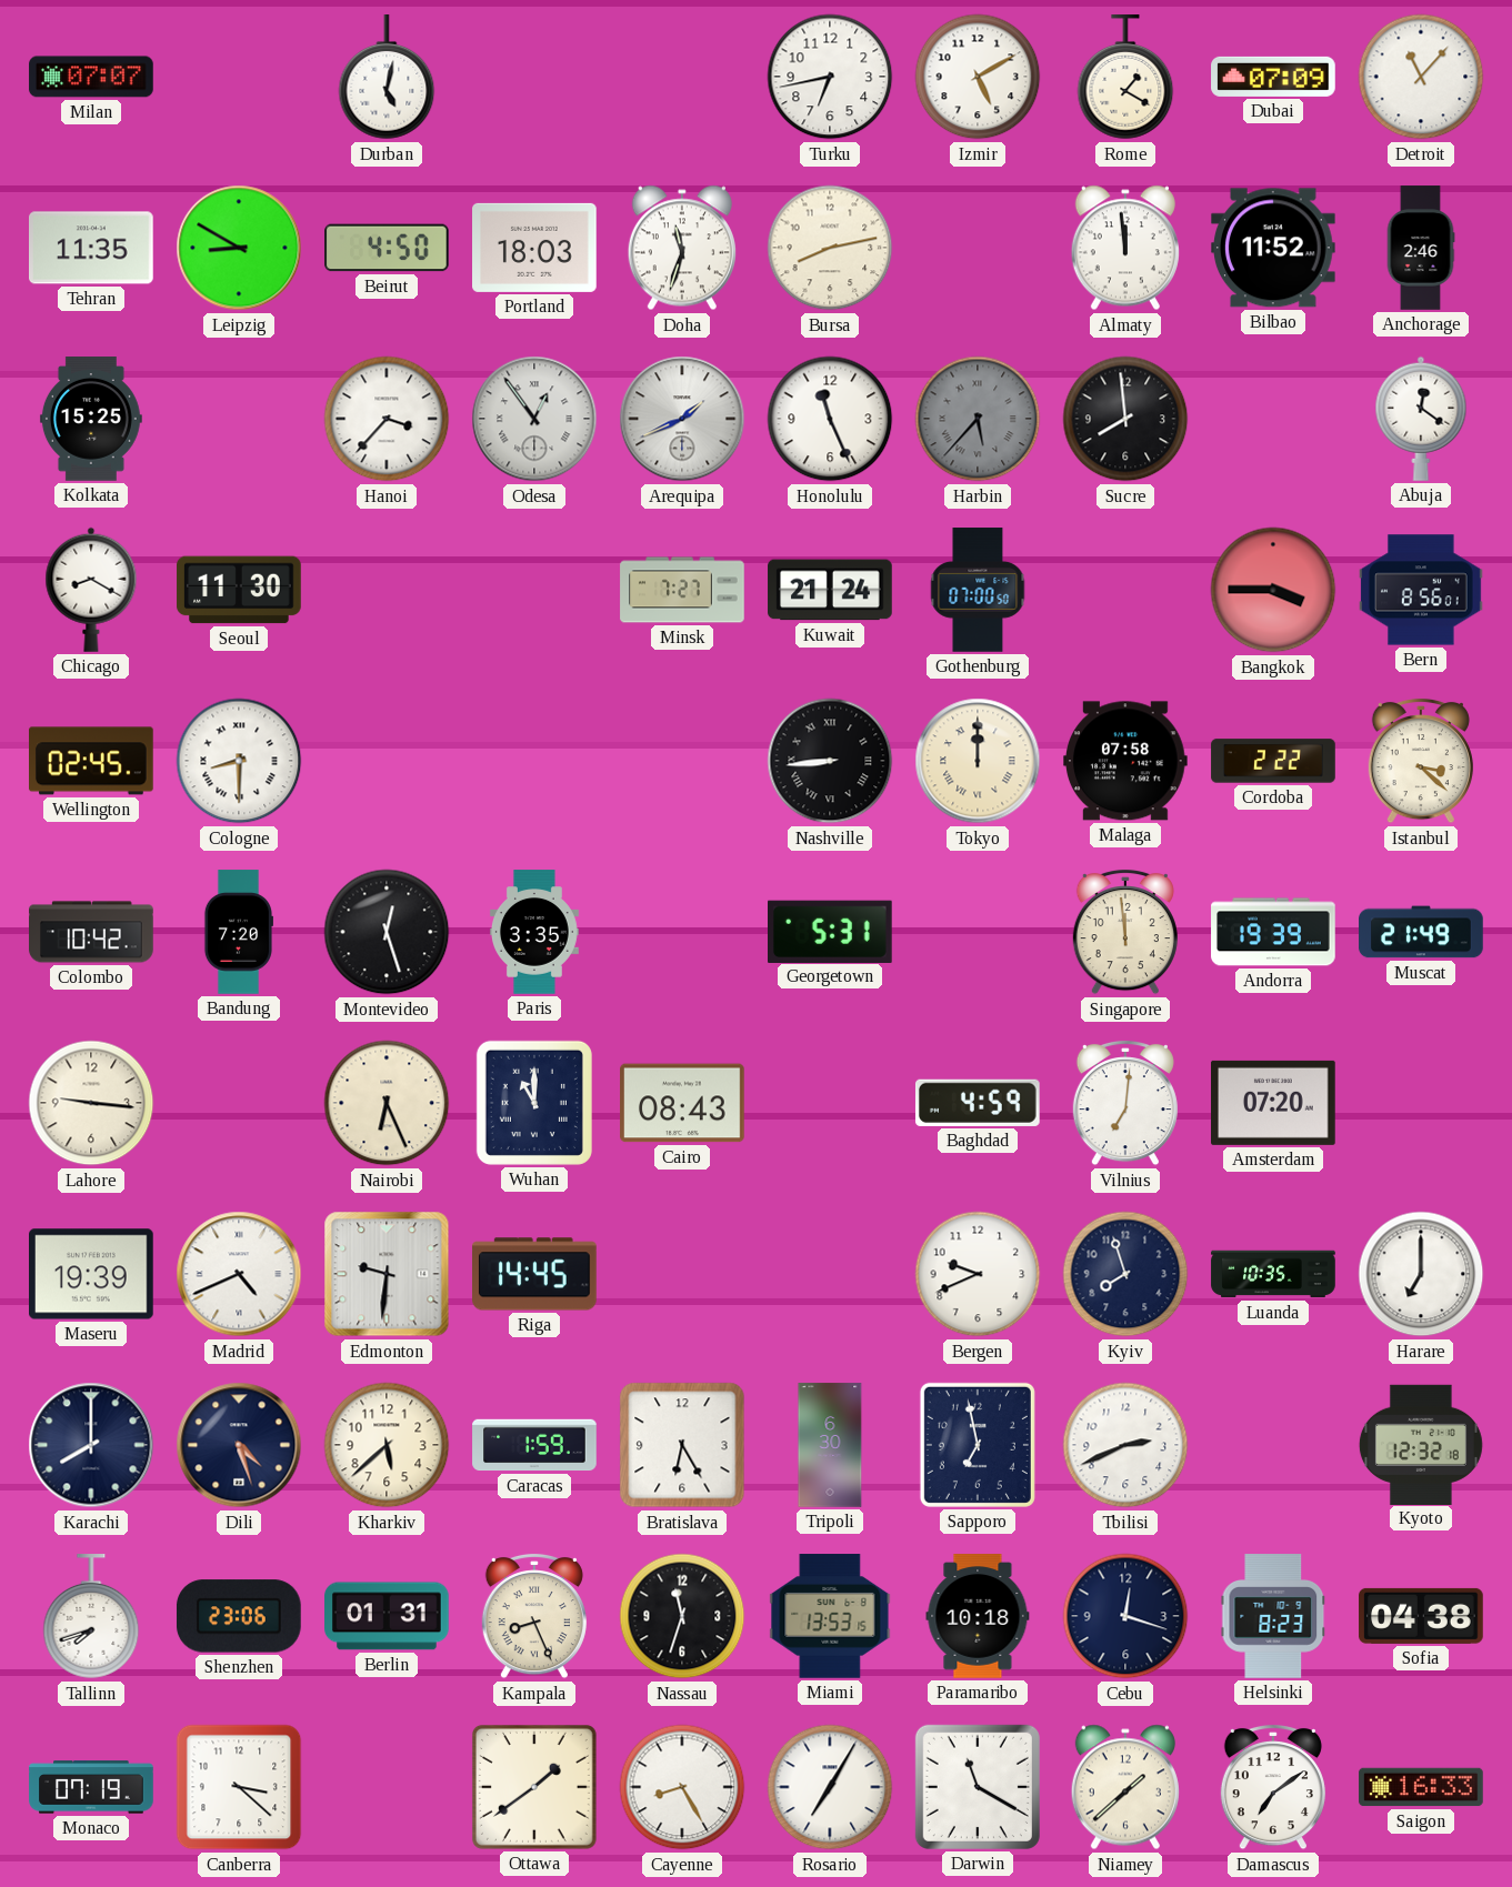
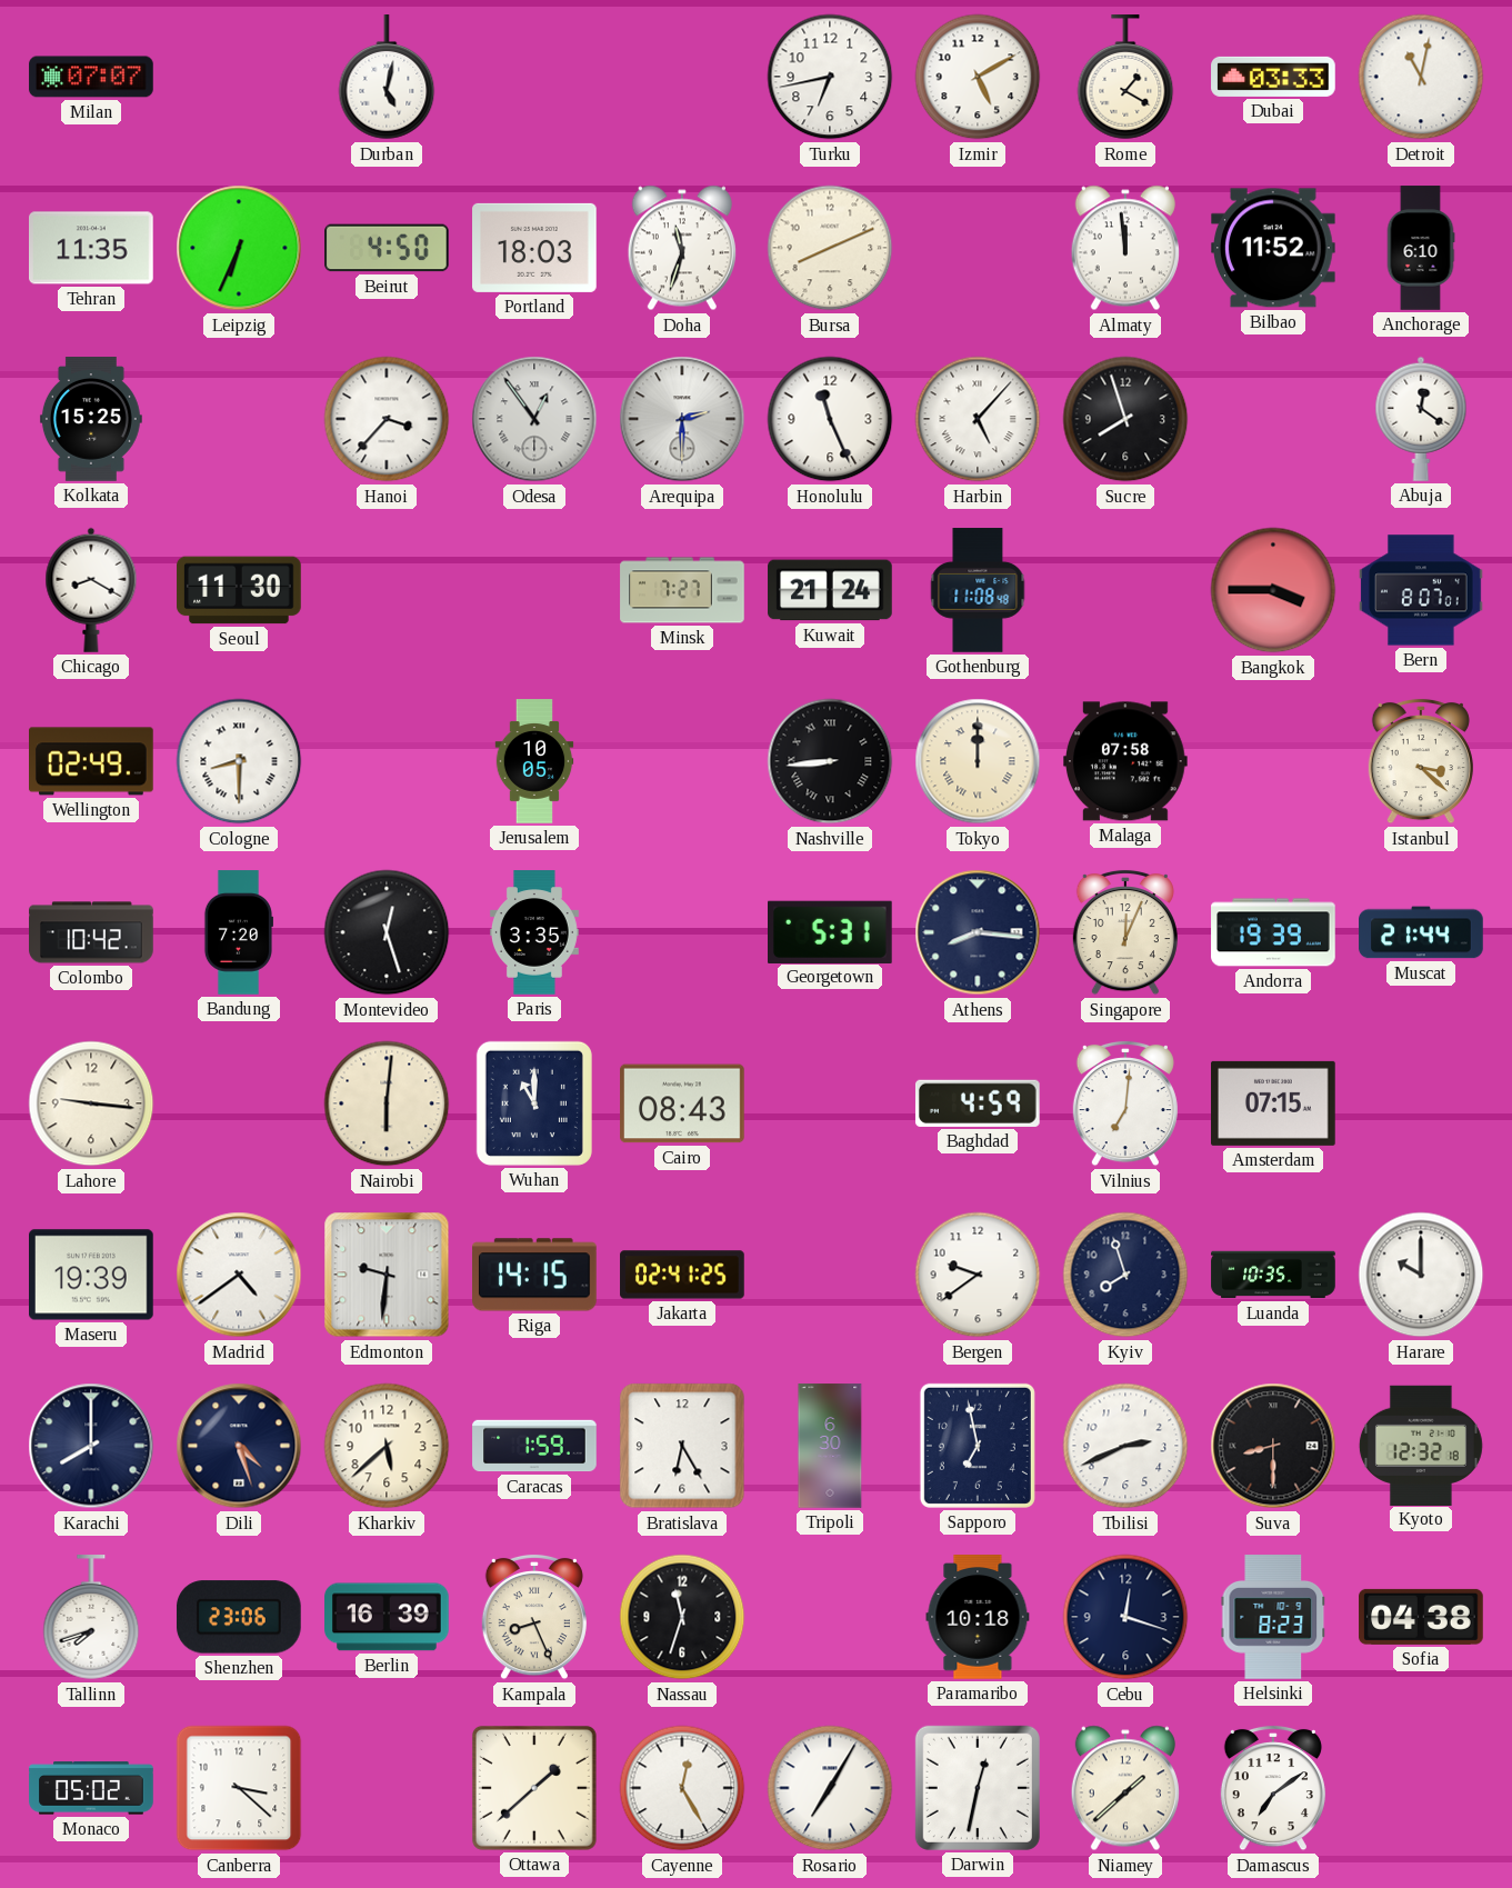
Dubai: 07:09 -> 03:33 (1273, 77)
Detroit: 11:07 -> 11:02 (1421, 77)
Leipzig: 8:50 -> 6:34 (239, 248)
Bursa: 8:13 -> 8:11 (830, 248)
Anchorage: 2:46 -> 6:10 (1421, 248)
Arequipa: 1:41 -> 2:30 (682, 419)
Harbin: 5:37 -> 5:07 (978, 419)
Harbin dial: grey -> white (978, 419)
Sucre: 7:59 -> 7:57 (1125, 419)
Gothenburg: 07:00 -> 11:08 (978, 590)
Bern: 8:56 -> 8:07 (1421, 590)
Wellington: 02:45 -> 02:49 (91, 761)
Jerusalem: none -> 10:05 (534, 761)
Cordoba: 2:22 -> none (1273, 761)
Athens: none -> 8:16 (978, 932)
Singapore: 11:59 -> 12:04 (1125, 932)
Muscat: 21:49 -> 21:44 (1421, 932)
Nairobi: 6:26 -> 6:01 (387, 1103)
Amsterdam: 07:20 -> 07:15 (1274, 1103)
Madrid: 4:41 -> 4:39 (239, 1275)
Riga: 14:45 -> 14:15 (535, 1275)
Jakarta: none -> 02:41 (682, 1275)
Bergen: 9:41 -> 9:39 (978, 1275)
Harare: 7:00 -> 10:00 (1421, 1275)
Suva: none -> 8:30 (1273, 1446)
Berlin: 01:31 -> 16:39 (387, 1617)
Miami: 13:53 -> none (830, 1616)
Monaco: 07:19 -> 05:02 (91, 1788)
Ottawa: 1:39 -> 1:38 (534, 1788)
Cayenne: 8:25 -> 12:25 (682, 1788)
Darwin: 11:20 -> 12:32 (978, 1788)
Saigon: 16:33 -> none (1421, 1787)
